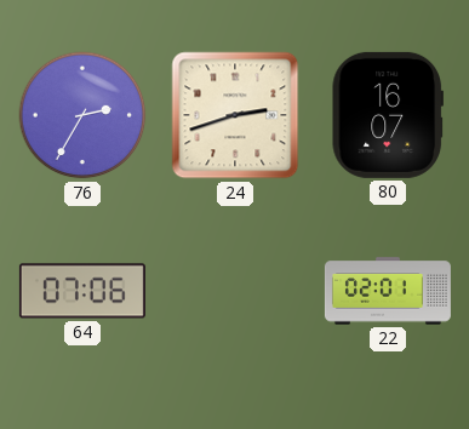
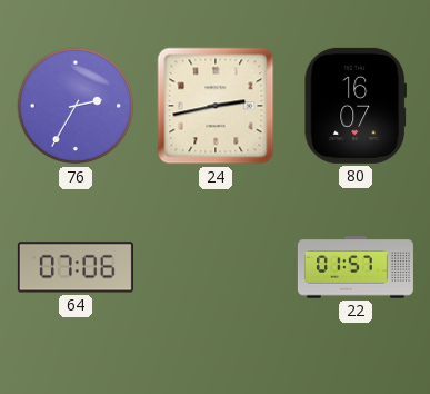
24: 2:42 -> 2:43 (216, 106)
22: 02:01 -> 01:57 (356, 267)
